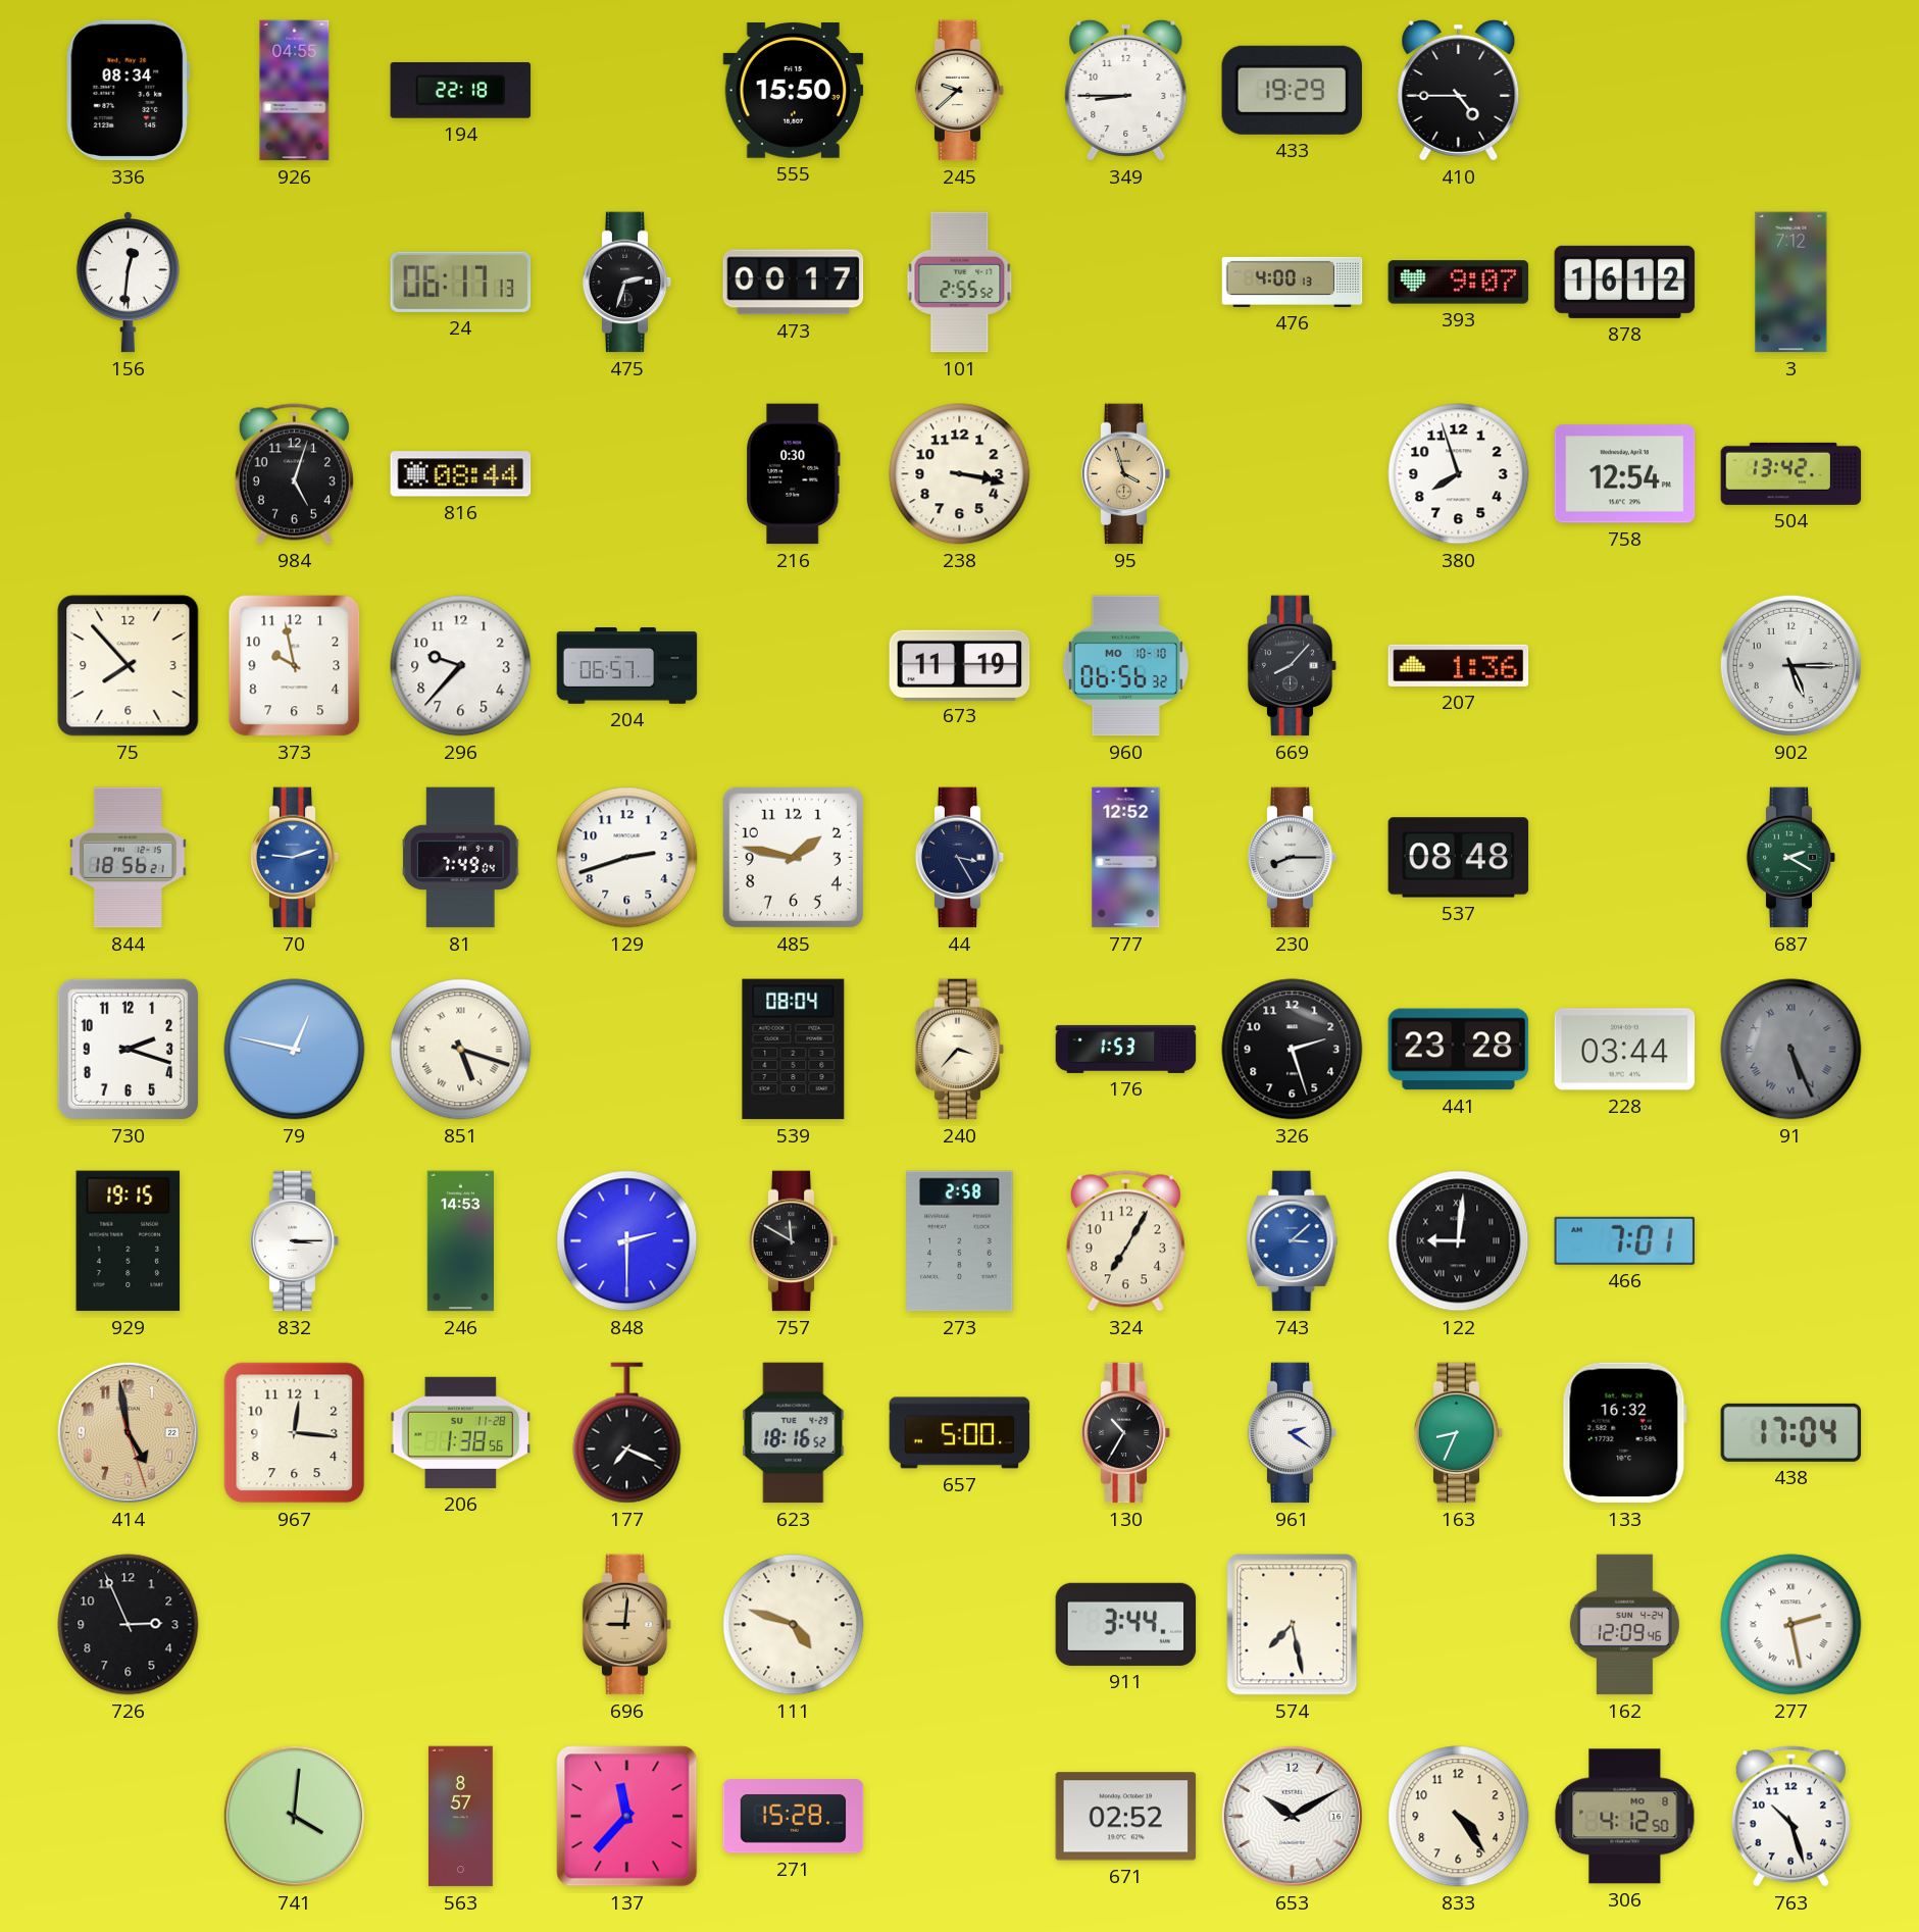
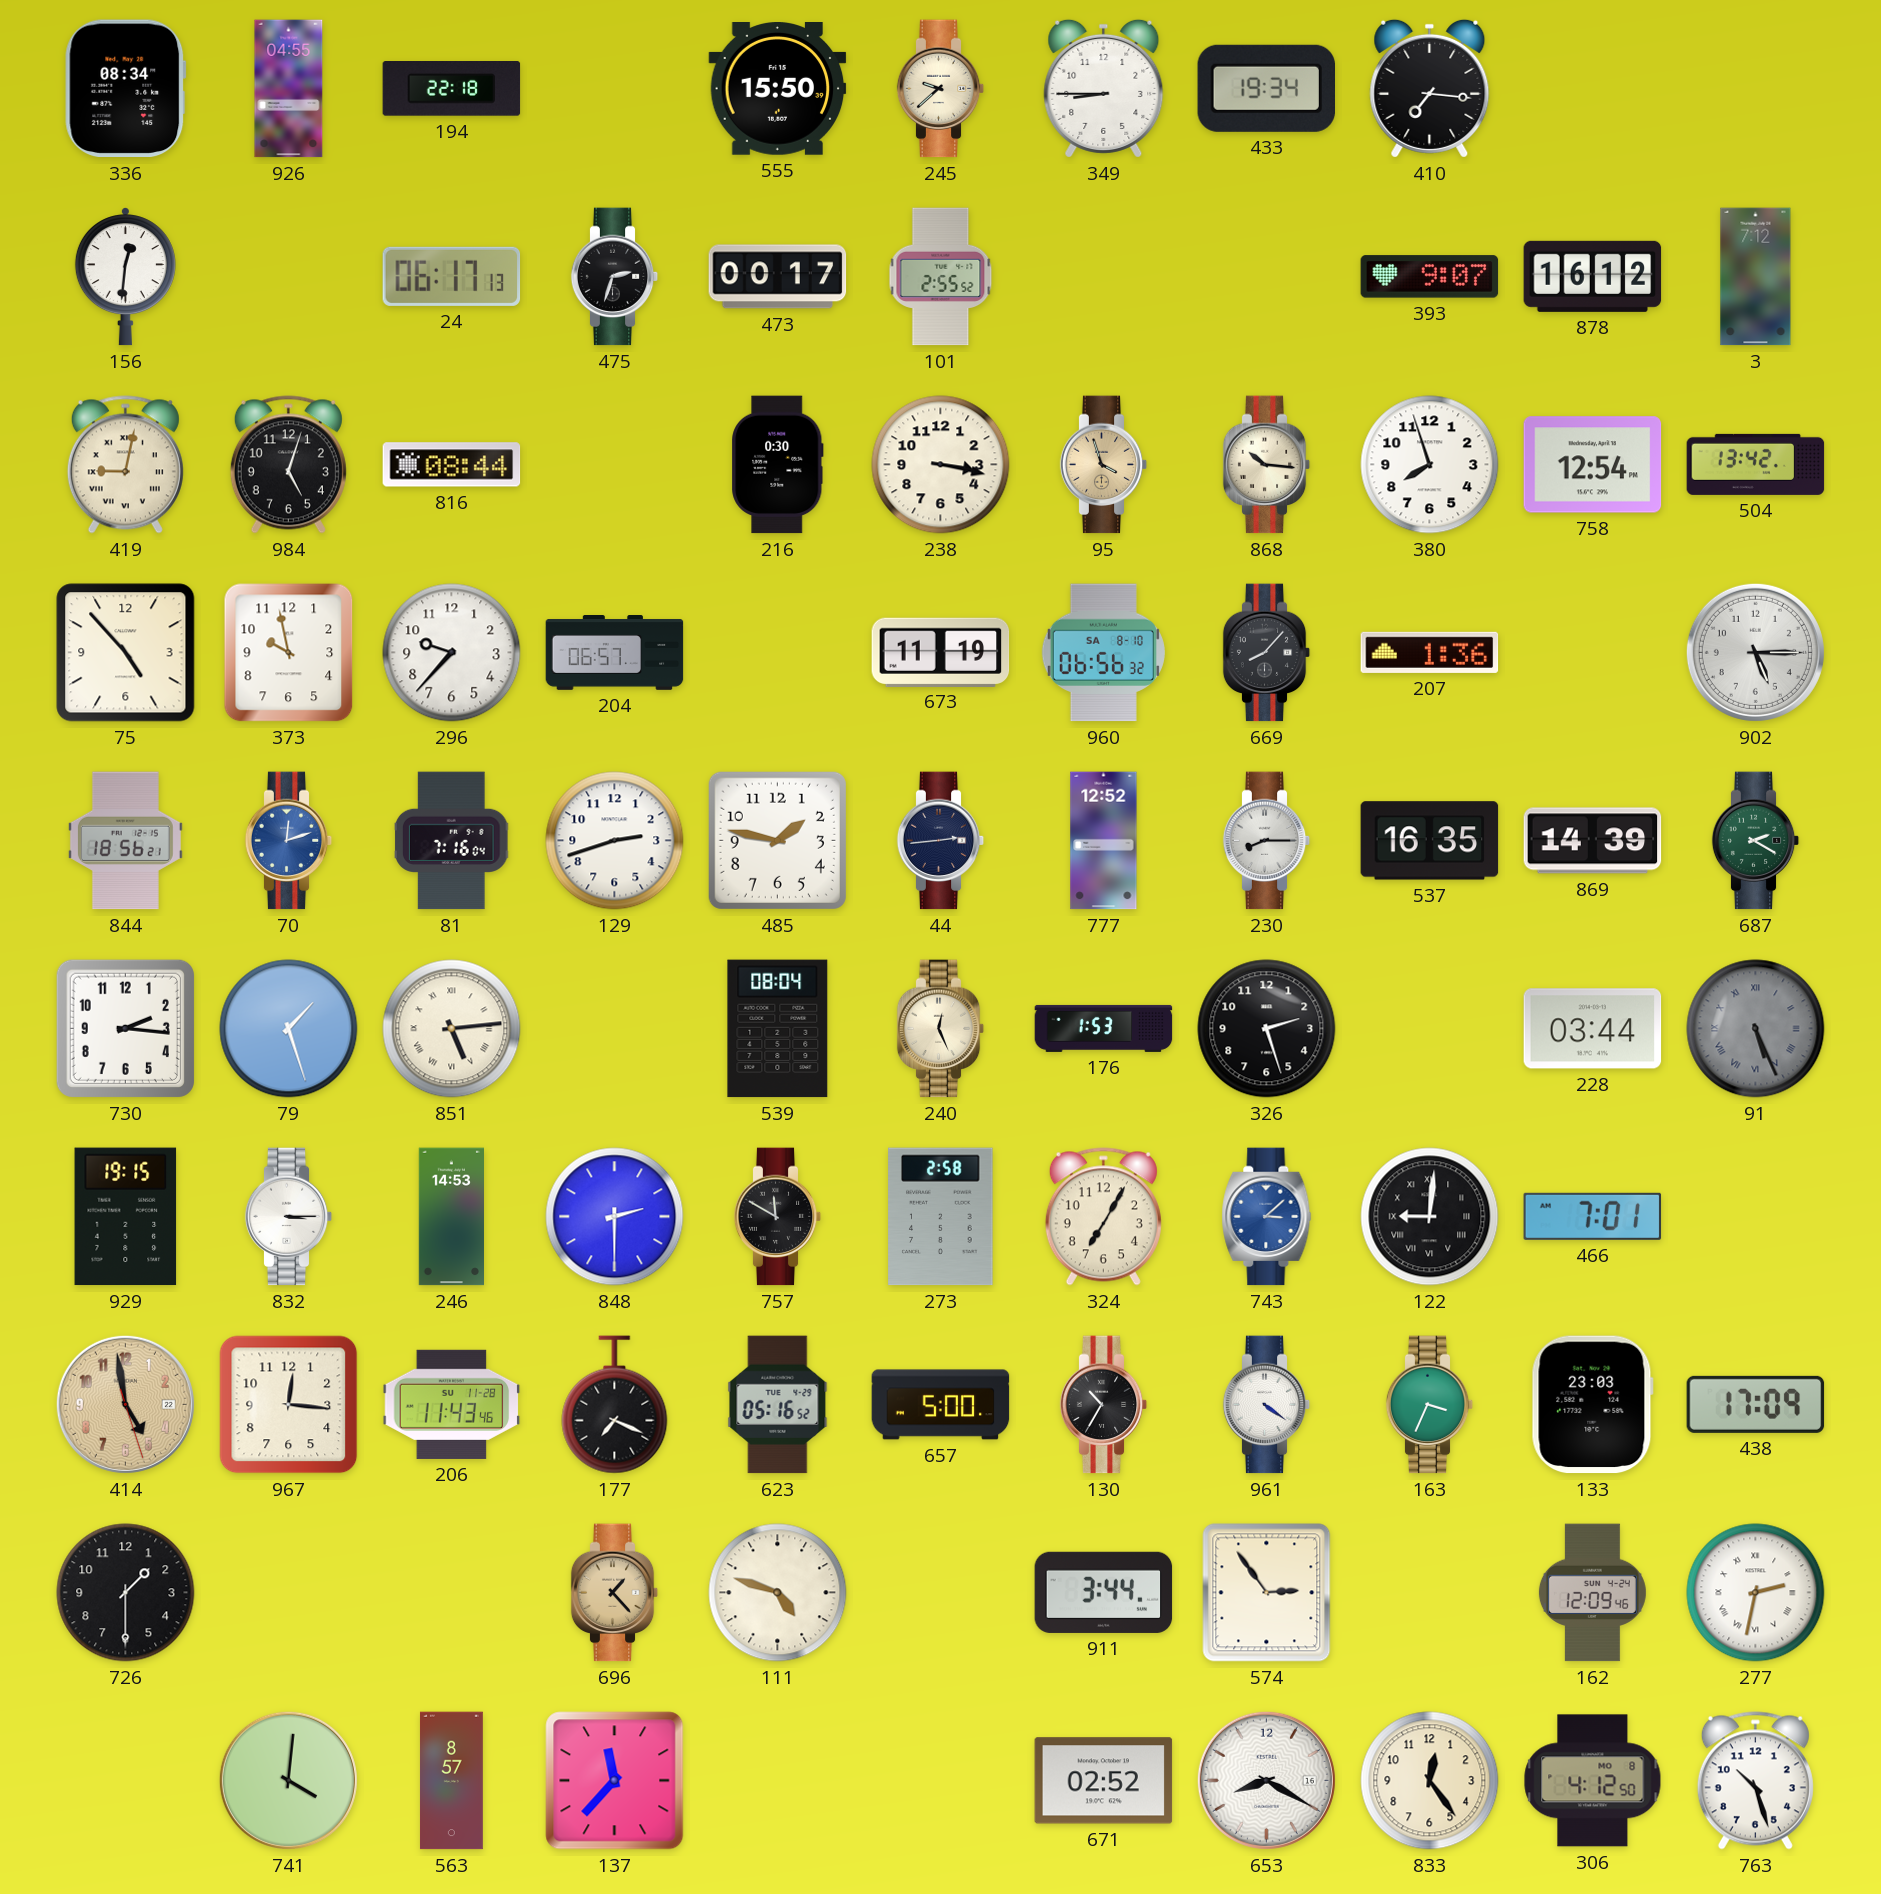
433: 19:29 -> 19:34 (1266, 88)
410: 4:45 -> 7:16 (1430, 88)
476: 4:00 -> none (1293, 282)
419: none -> 9:02 (125, 465)
868: none -> 10:16 (1267, 465)
75: 7:53 -> 4:53 (126, 653)
960 date: MO 10-10 -> SA 8-10 (1103, 653)
70: 9:12 -> 12:12 (289, 841)
81: 7:49 -> 7:16 (452, 841)
44: 3:25 -> 2:44 (941, 841)
537: 08:48 -> 16:35 (1430, 841)
869: none -> 14:39 (1593, 841)
730: 2:18 -> 2:16 (125, 1028)
79: 12:47 -> 1:27 (289, 1029)
851: 5:18 -> 5:14 (452, 1029)
240: 3:37 -> 12:26 (941, 1029)
441: 23:28 -> none (1459, 1050)
206: 1:38 -> 11:43 (452, 1404)
623: 18:16 -> 05:16 (778, 1405)
961: 2:21 -> 4:21 (1267, 1405)
163: 8:34 -> 3:34 (1430, 1405)
133: 16:32 -> 23:03 (1592, 1405)
438: 17:04 -> 17:09 (1756, 1404)
726: 2:56 -> 1:30 (126, 1593)
696: 9:01 -> 1:23 (615, 1593)
574: 7:28 -> 2:54 (1267, 1593)
277: 2:28 -> 2:32 (1756, 1593)
271: 15:28 -> none (794, 1817)
653: 10:10 -> 8:20 (1266, 1780)
833: 4:24 -> 12:24 (1430, 1781)
